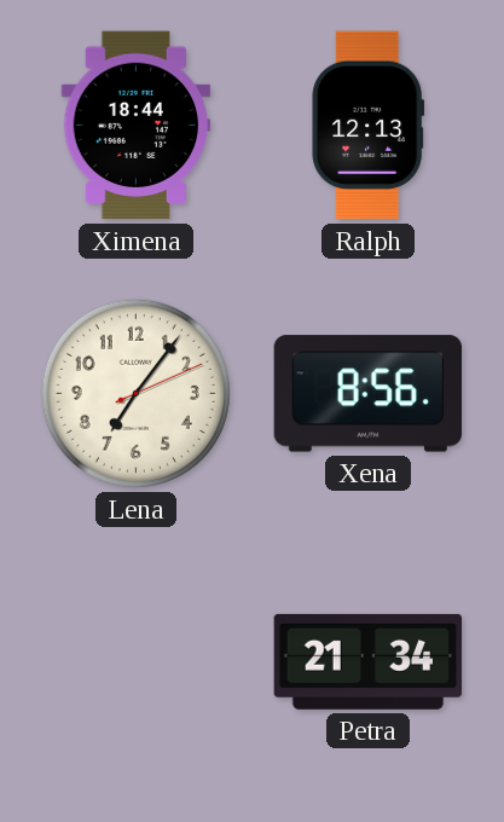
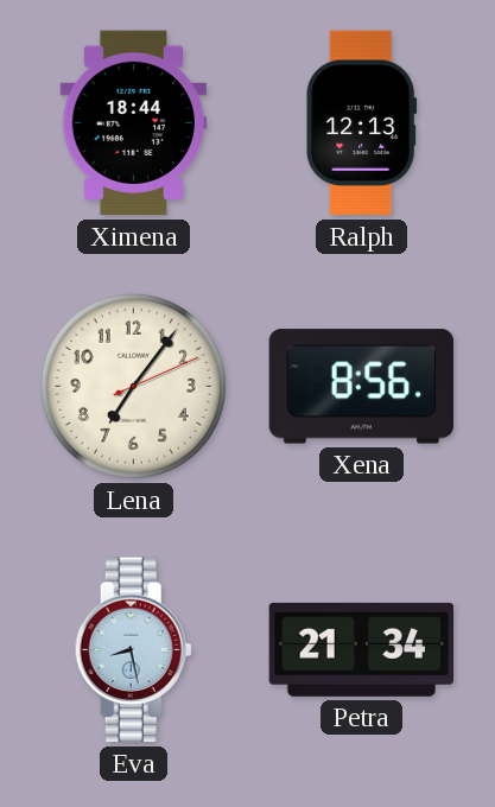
Eva: none -> 8:28 (133, 650)
